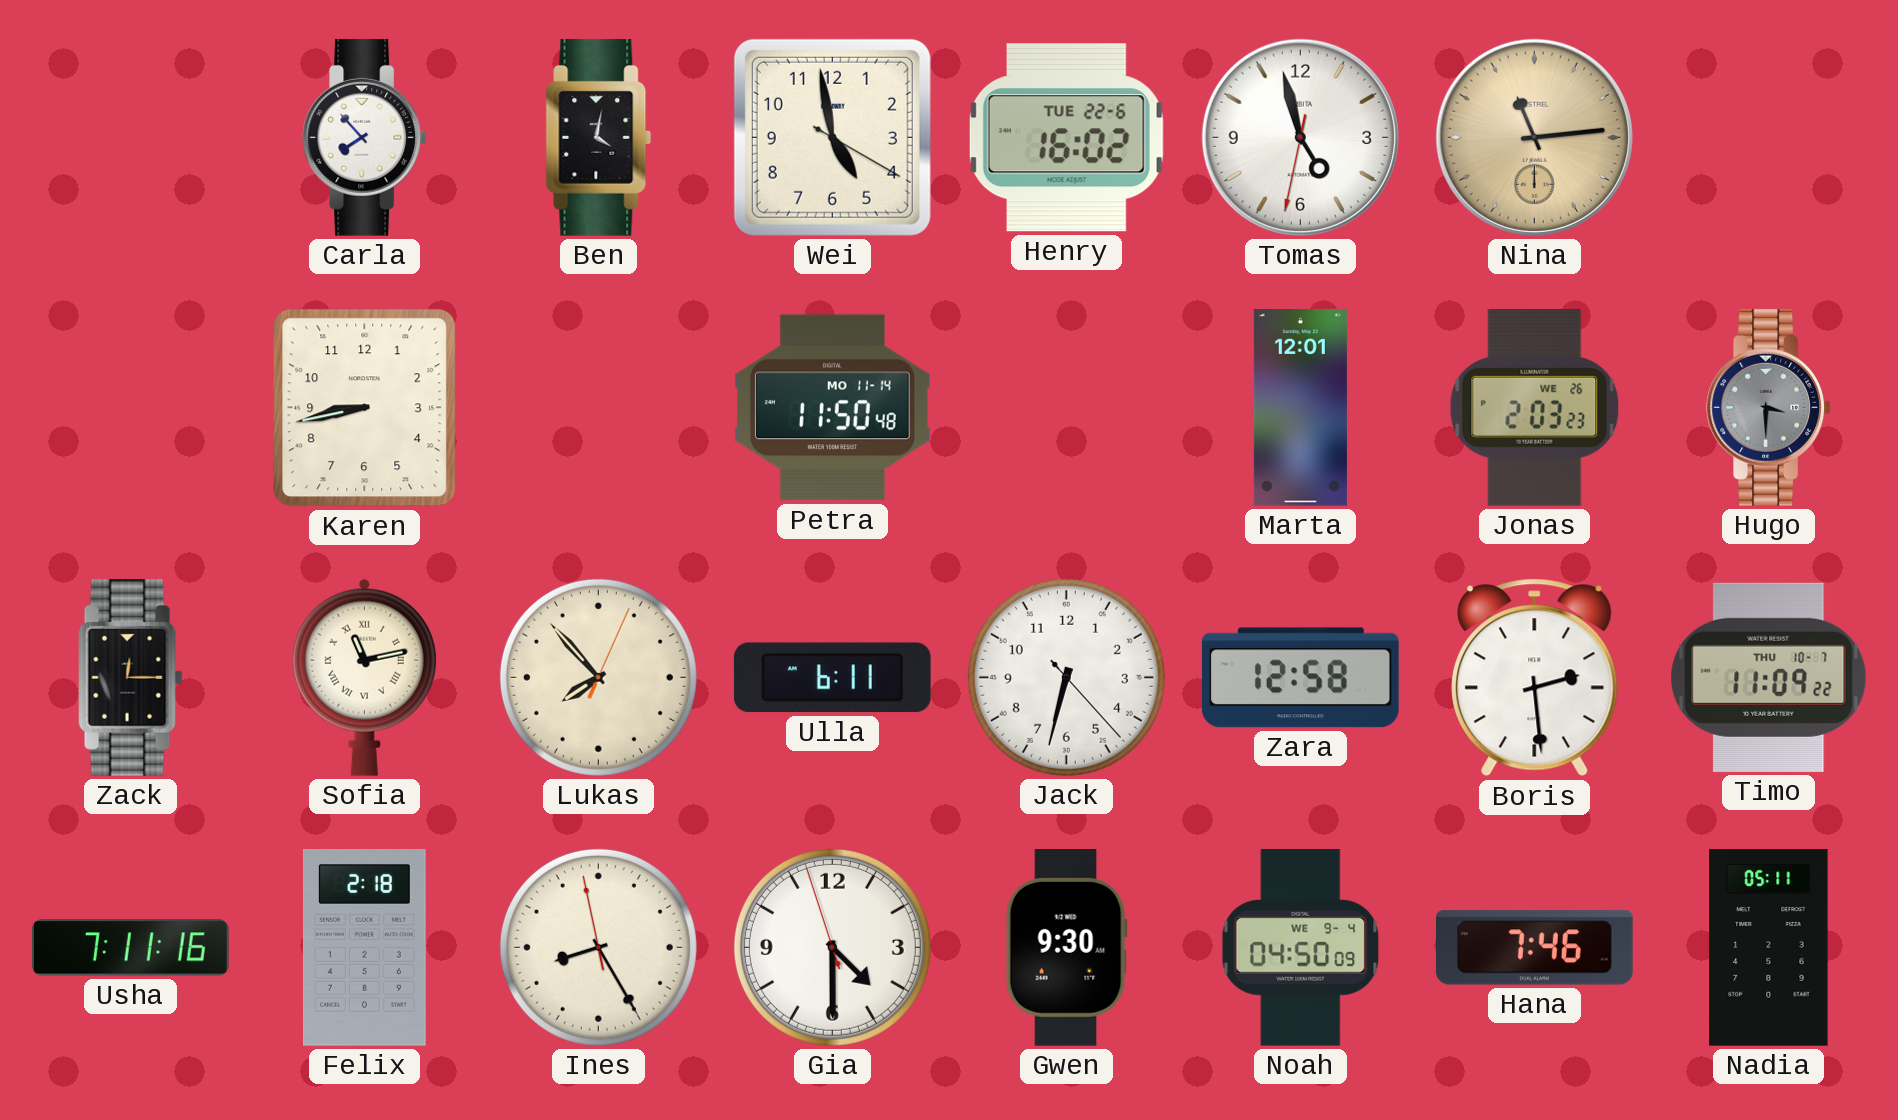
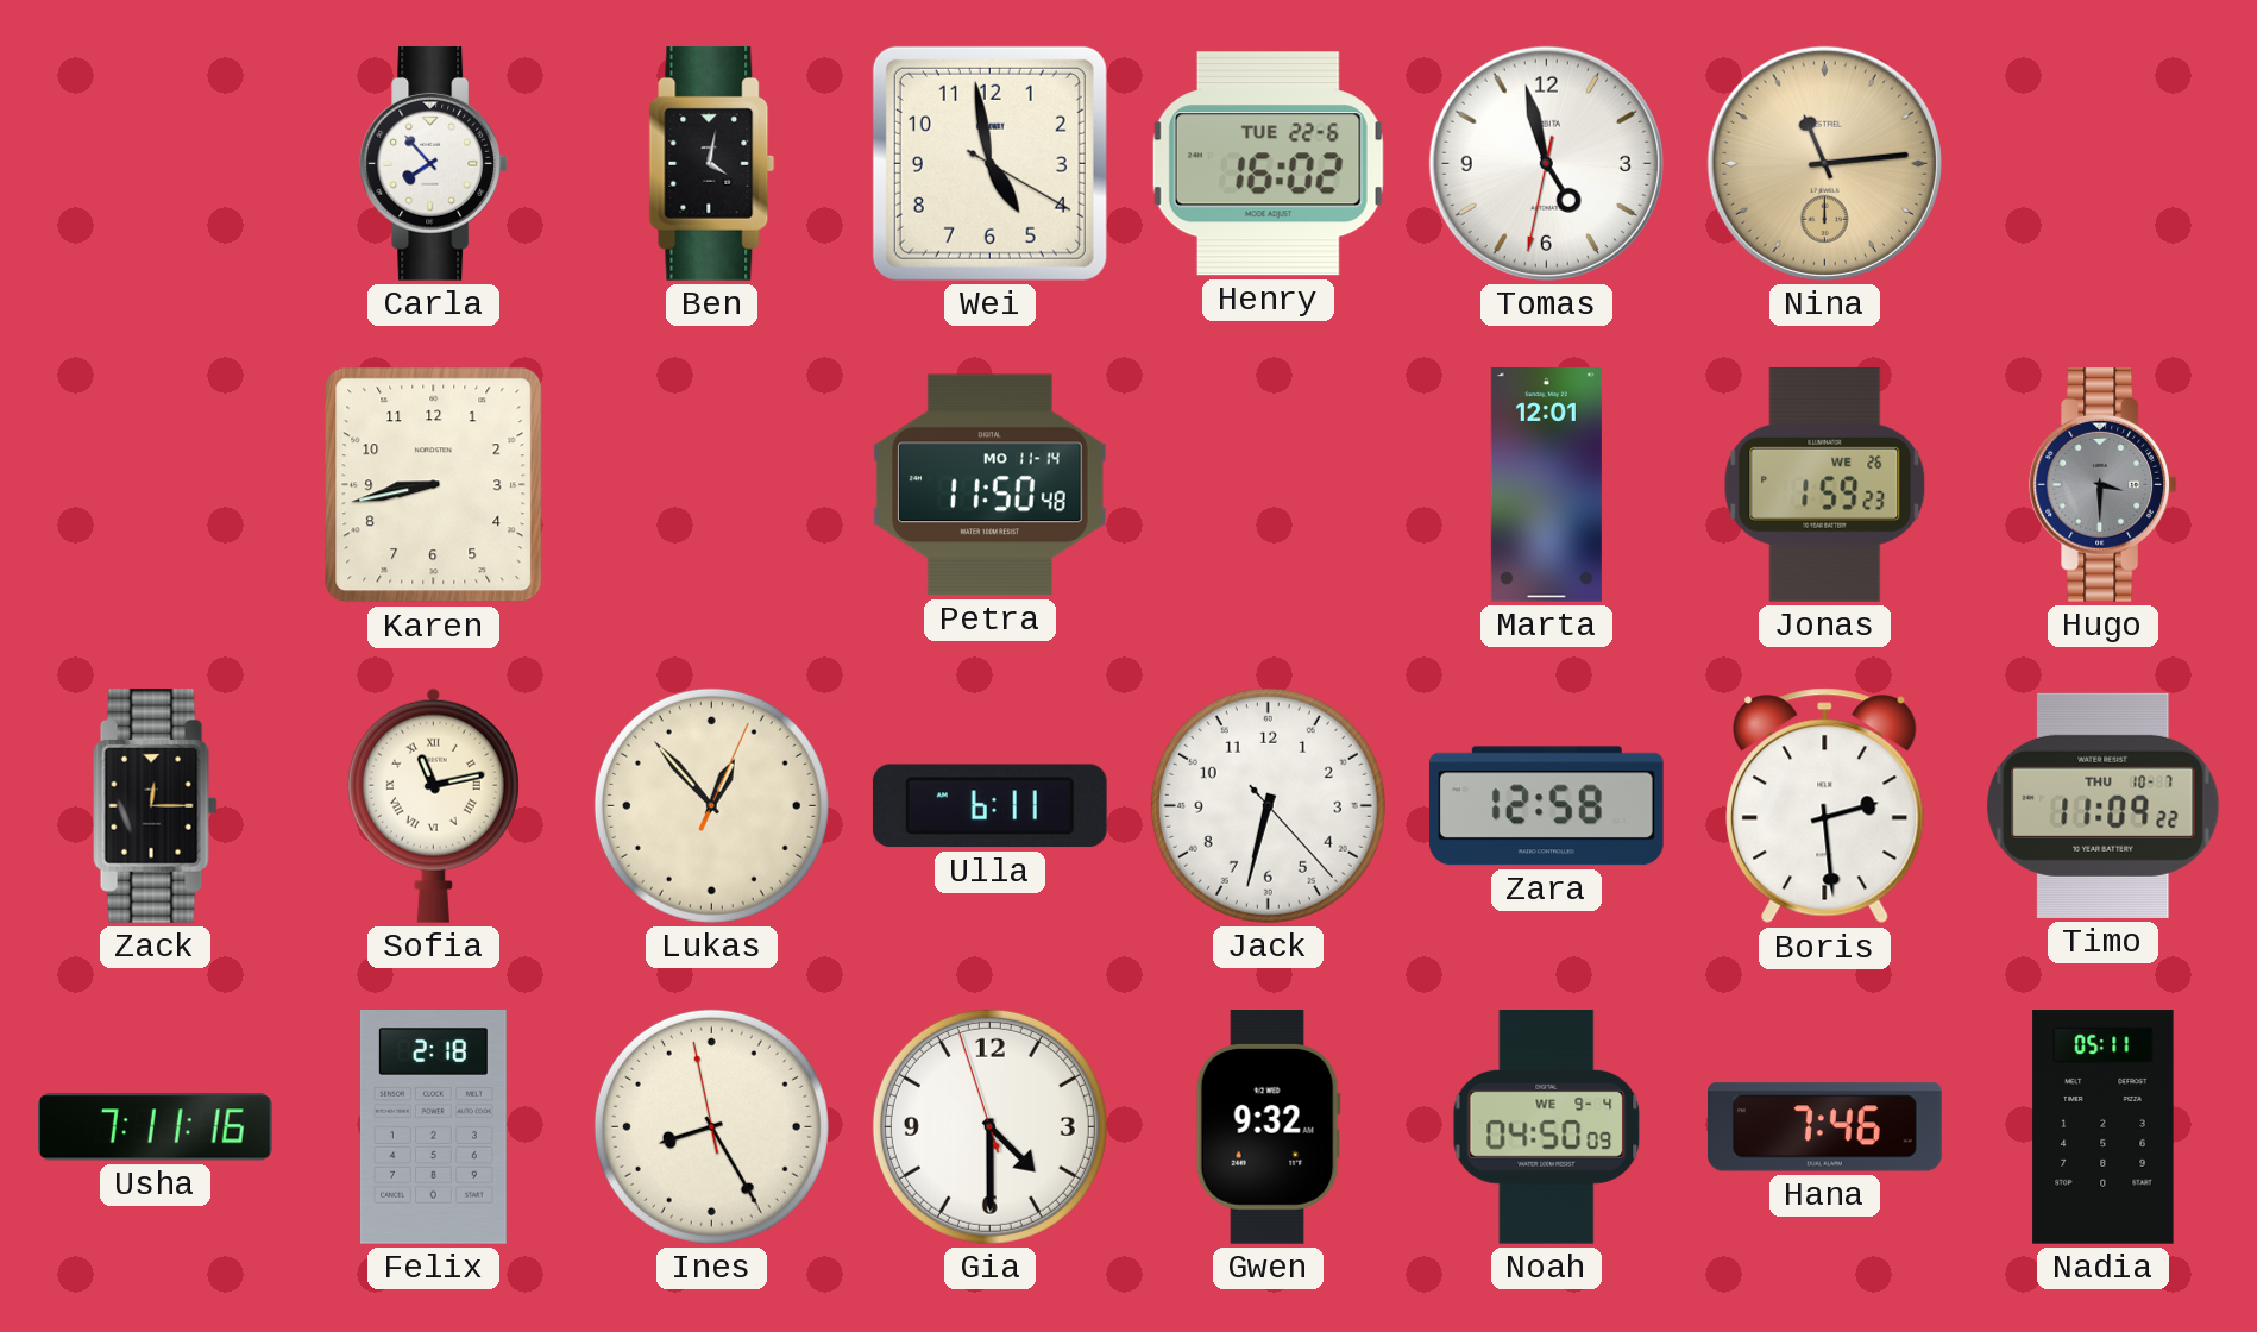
Jonas: 2:03 -> 1:59 (1825, 484)
Lukas: 7:53 -> 12:53 (711, 805)
Gwen: 9:30 -> 9:32 (1268, 1127)
